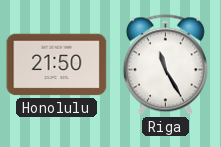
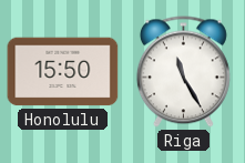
Honolulu: 21:50 -> 15:50 (63, 72)
